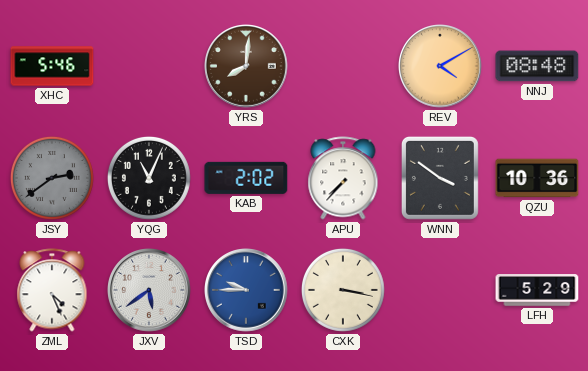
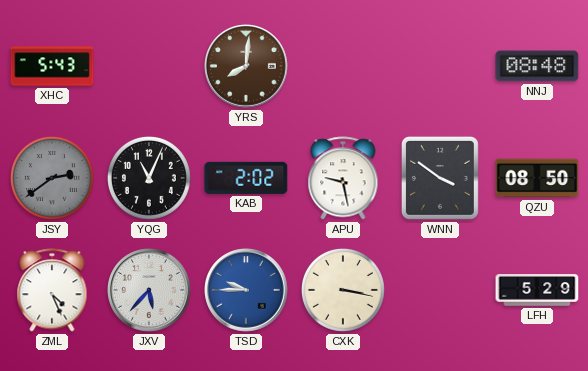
XHC: 5:46 -> 5:43 (52, 66)
REV: 4:10 -> none (440, 66)
APU: 7:37 -> 9:28 (343, 178)
QZU: 10:36 -> 08:50 (537, 178)
JXV: 5:39 -> 5:37 (149, 290)
